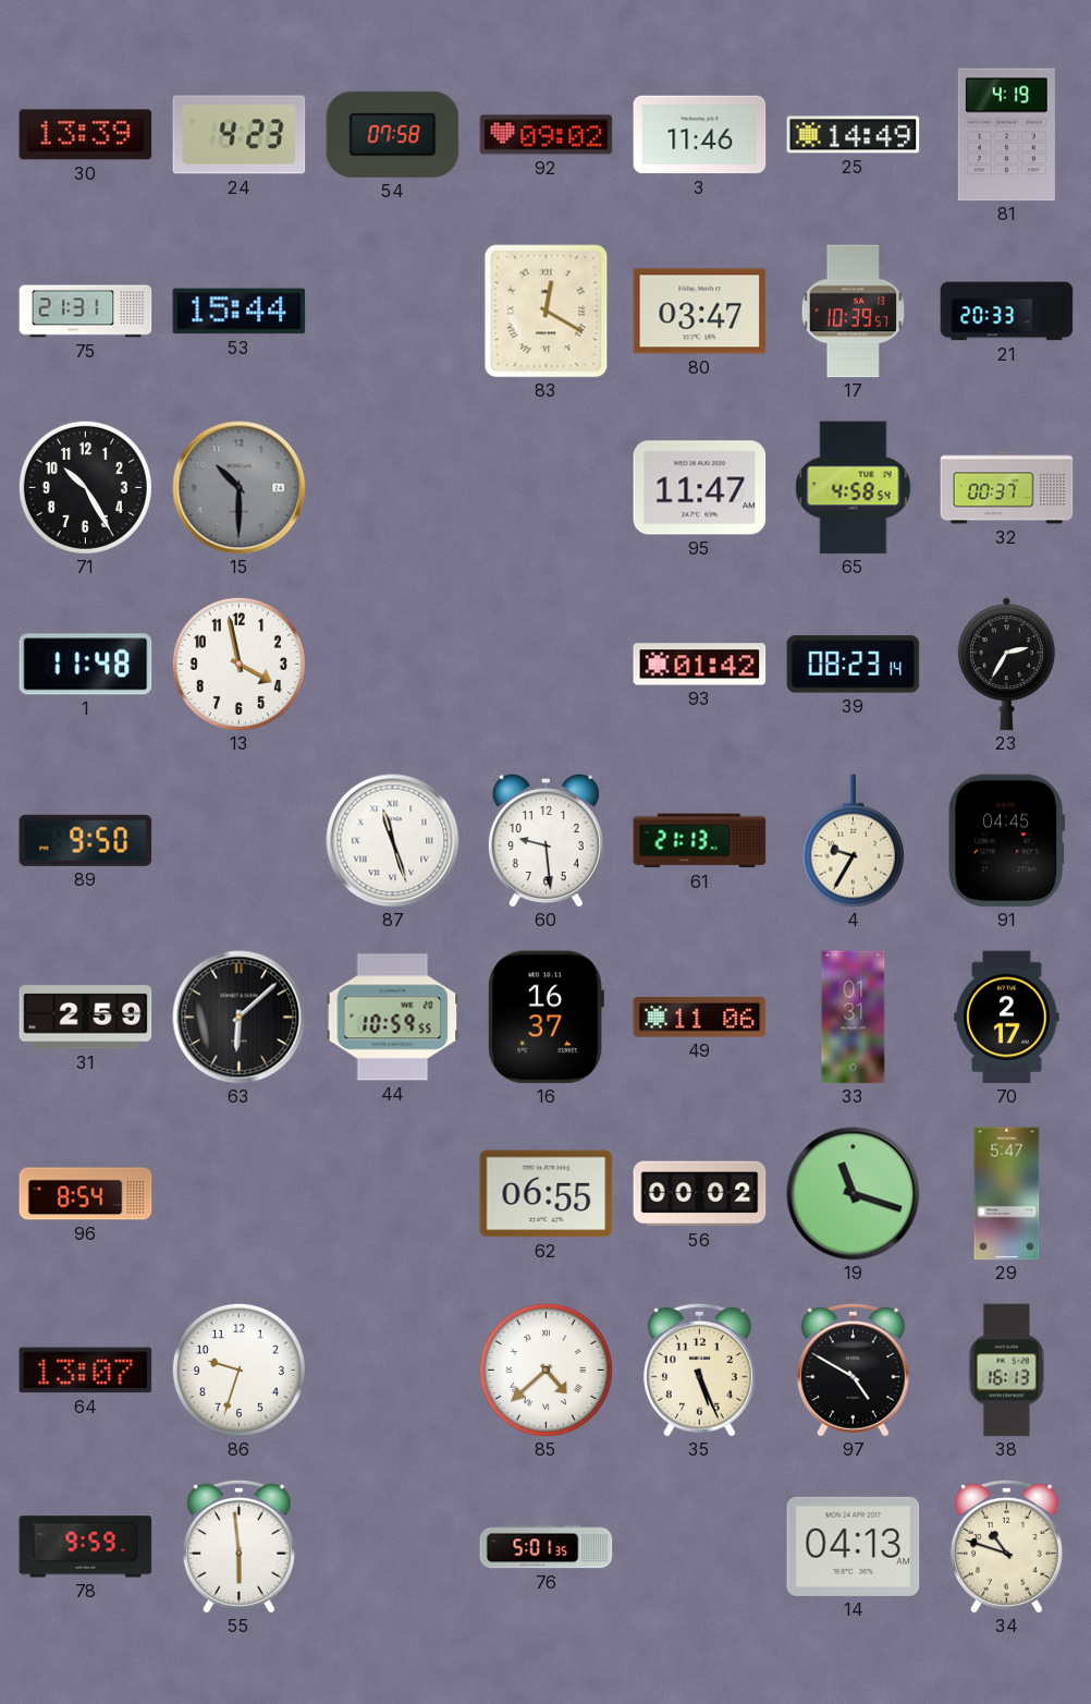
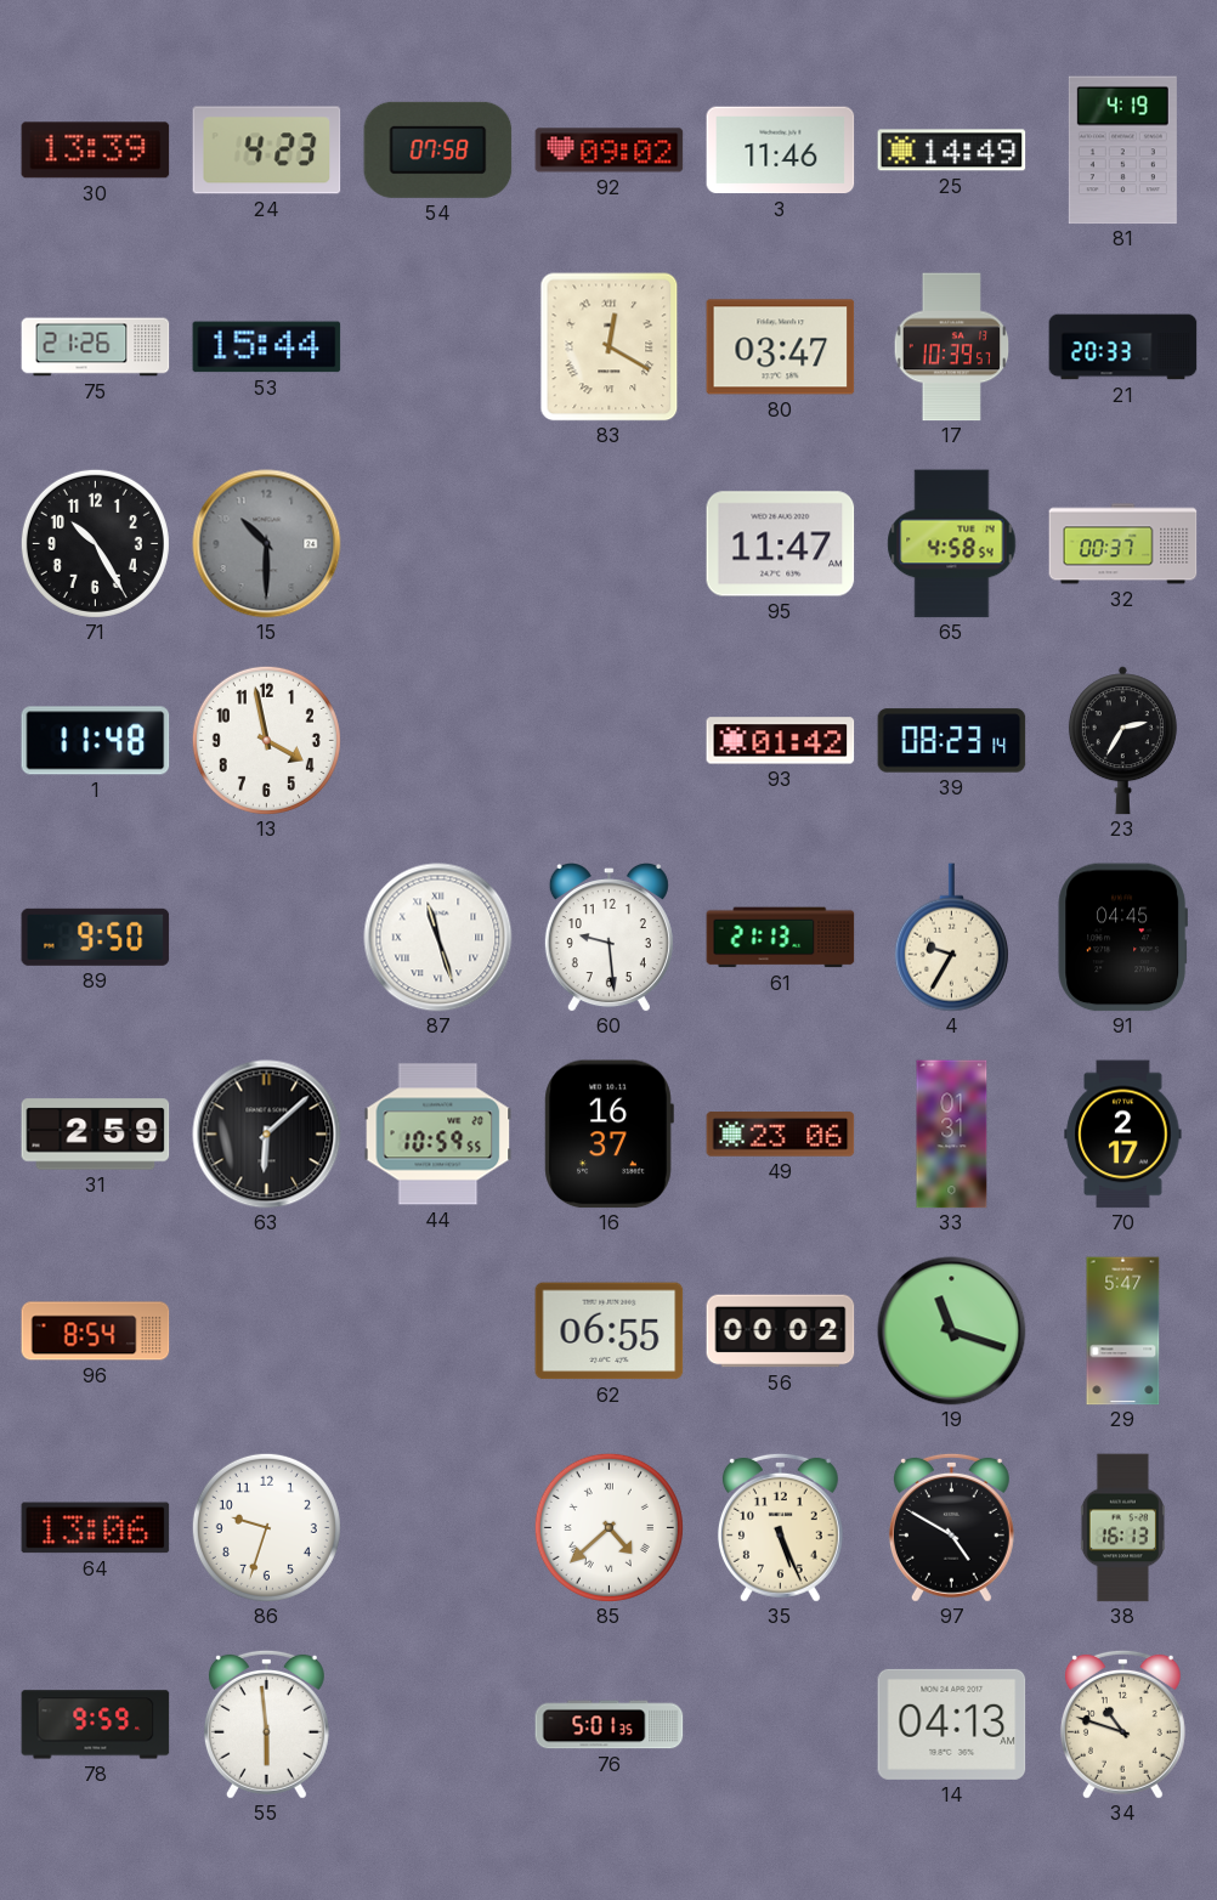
75: 21:31 -> 21:26 (96, 347)
49: 11:06 -> 23:06 (781, 1135)
64: 13:07 -> 13:06 (96, 1528)
